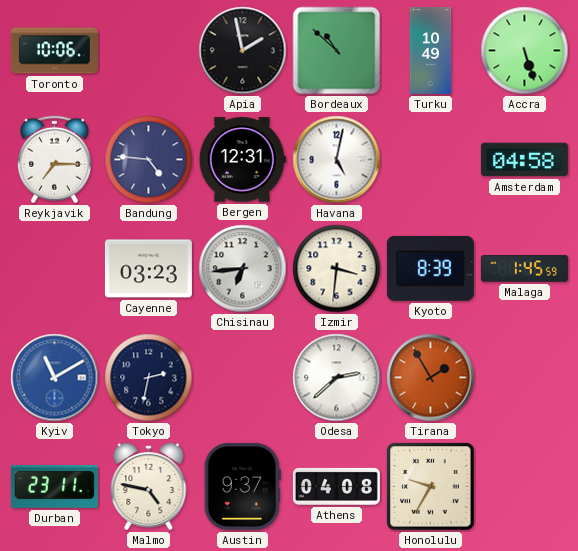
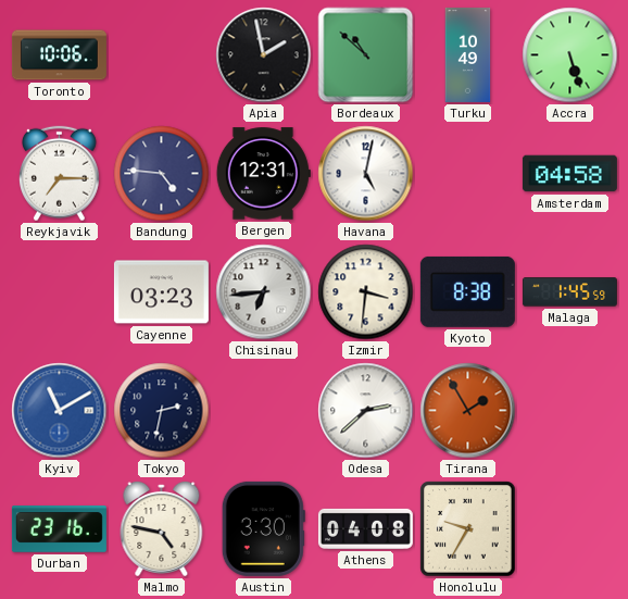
Kyoto: 8:39 -> 8:38 (467, 291)
Durban: 23:11 -> 23:16 (59, 529)
Austin: 9:37 -> 3:30 (263, 528)
